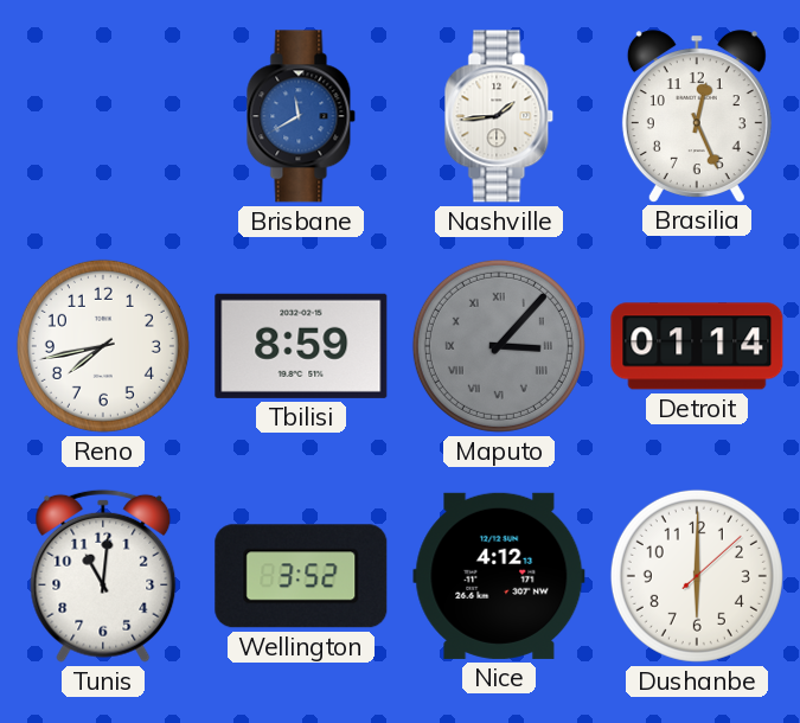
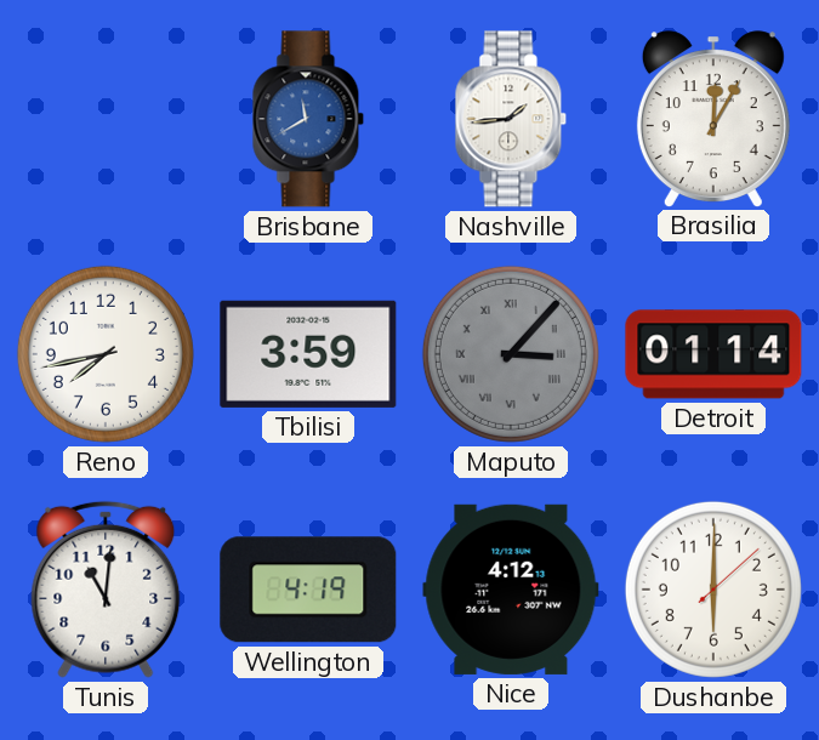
Brasilia: 12:26 -> 12:05 (713, 119)
Tbilisi: 8:59 -> 3:59 (308, 354)
Wellington: 3:52 -> 4:19 (308, 590)
